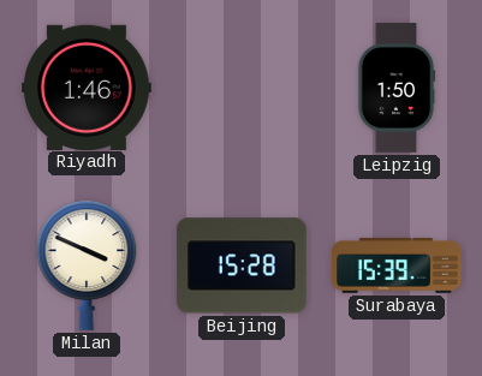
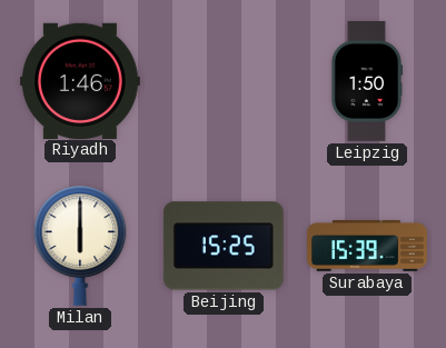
Milan: 3:49 -> 6:00 (80, 246)
Beijing: 15:28 -> 15:25 (224, 246)
